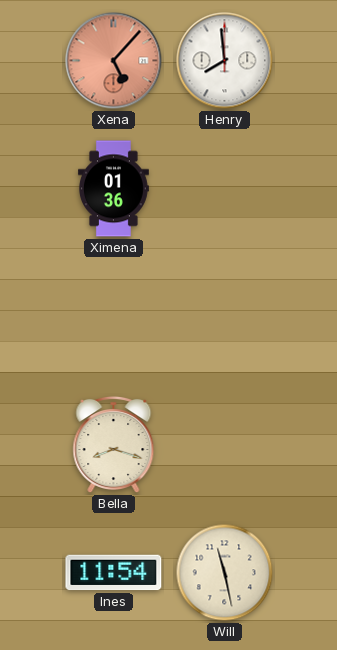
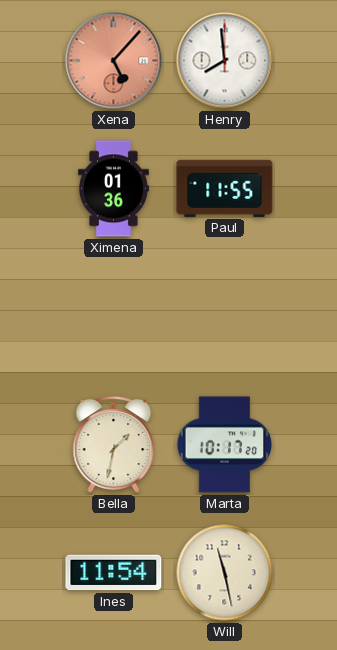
Paul: none -> 11:55 (225, 188)
Bella: 8:18 -> 1:32 (114, 445)
Marta: none -> 10:17 (225, 445)
